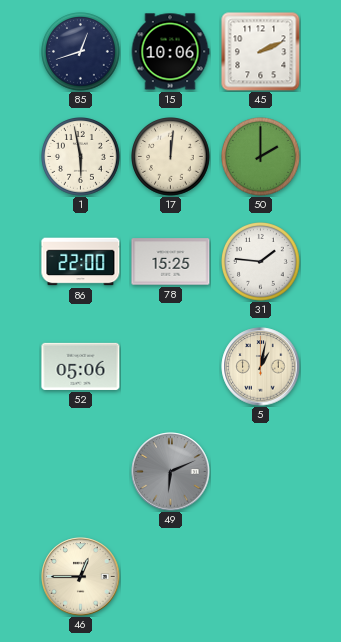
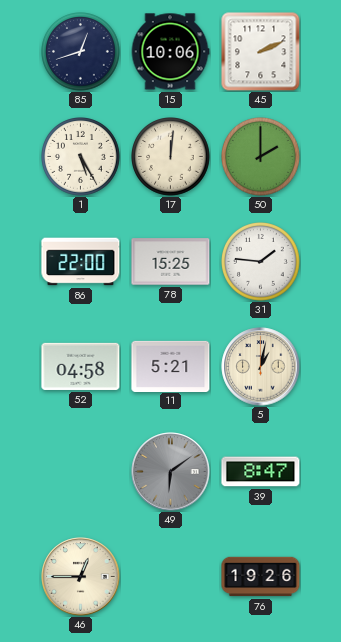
1: 5:58 -> 5:25 (81, 157)
52: 05:06 -> 04:58 (81, 366)
11: none -> 5:21 (171, 366)
49: 6:11 -> 6:09 (171, 472)
39: none -> 8:47 (261, 472)
76: none -> 19:26 (261, 577)
